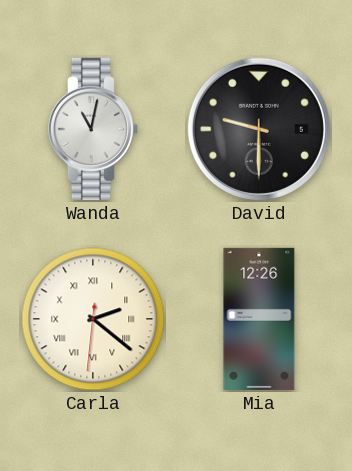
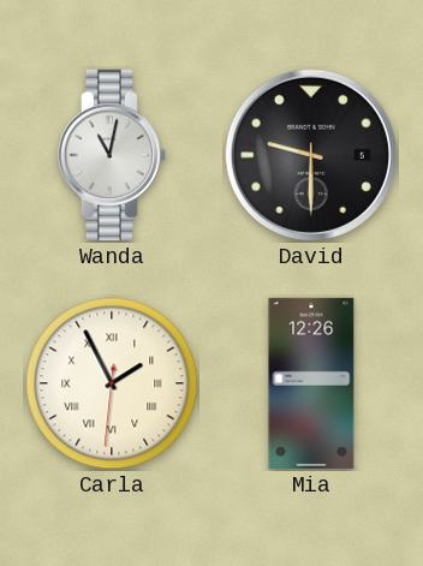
Carla: 2:21 -> 1:55 (112, 383)
